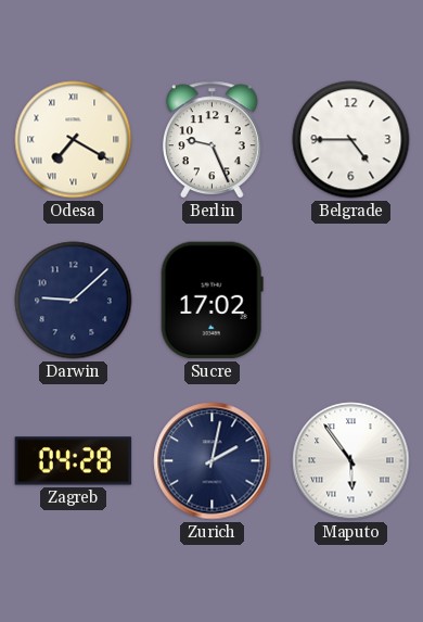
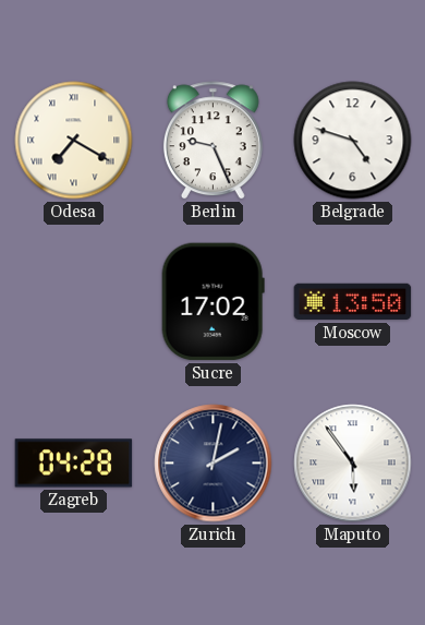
Belgrade: 4:45 -> 4:48 (353, 141)
Darwin: 9:08 -> none (74, 301)
Moscow: none -> 13:50 (353, 302)
